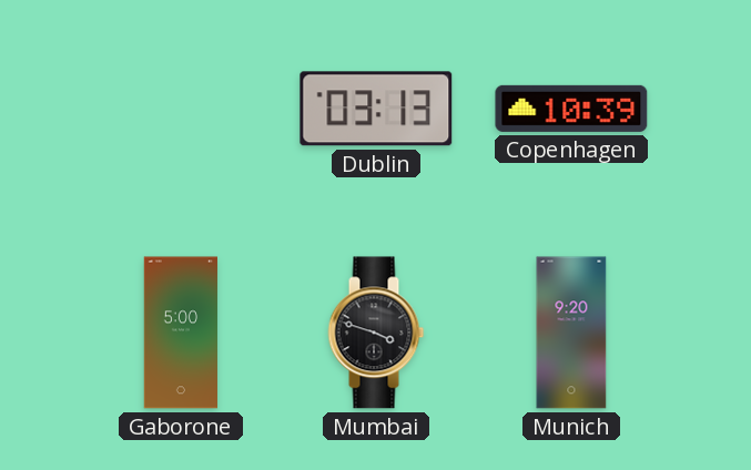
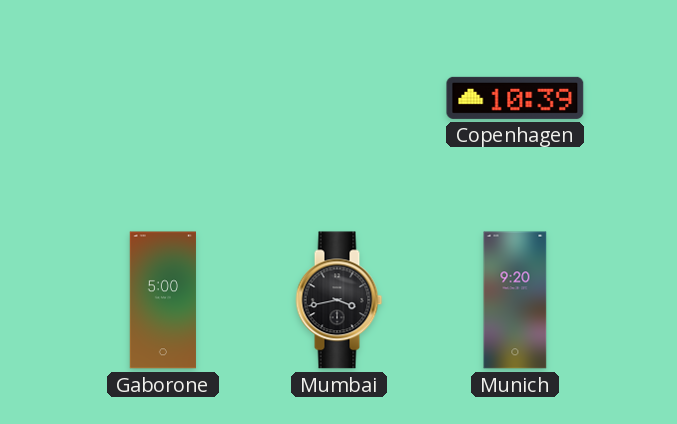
Dublin: 03:13 -> none (376, 109)
Mumbai: 3:48 -> 3:43 (339, 300)
